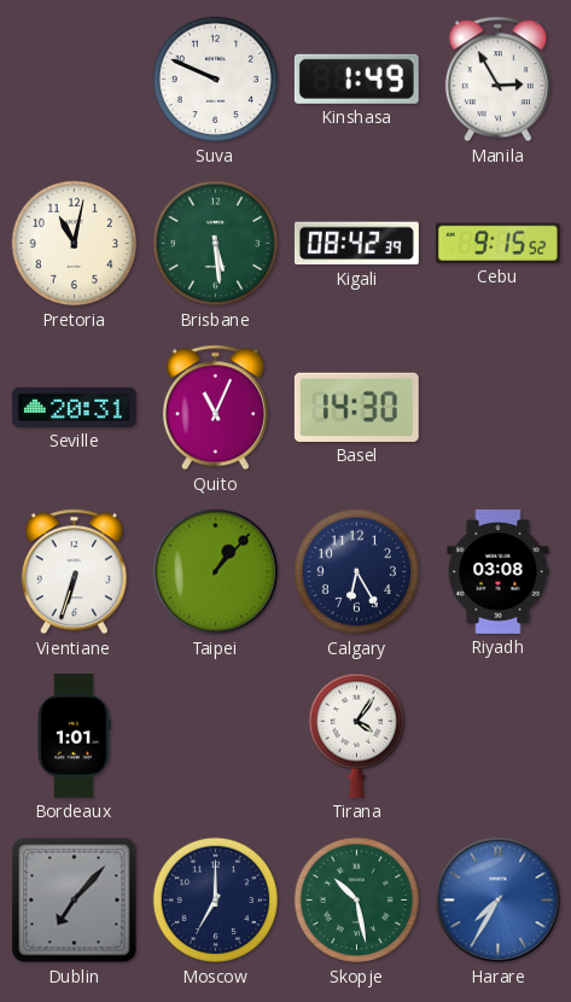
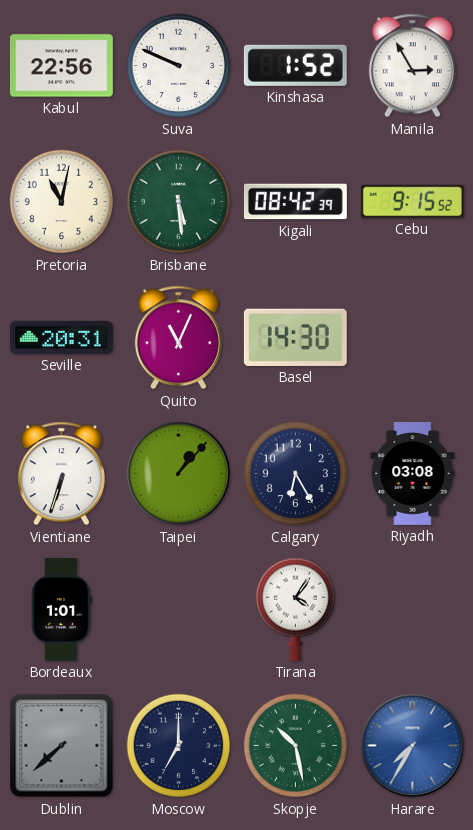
Kabul: none -> 22:56 (61, 66)
Kinshasa: 1:49 -> 1:52 (295, 65)
Dublin: 7:07 -> 7:38 (62, 746)
